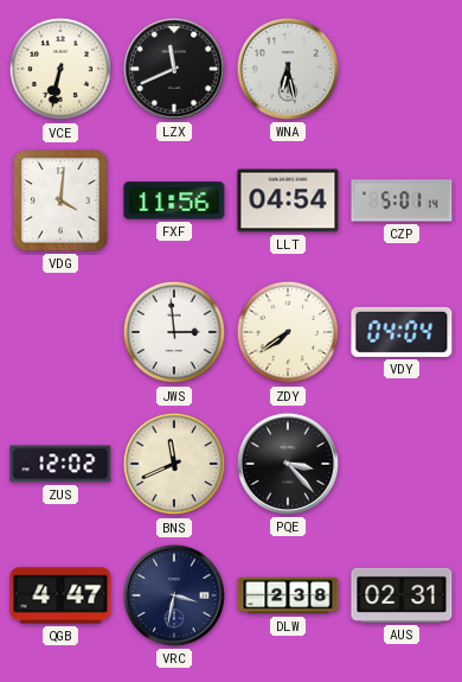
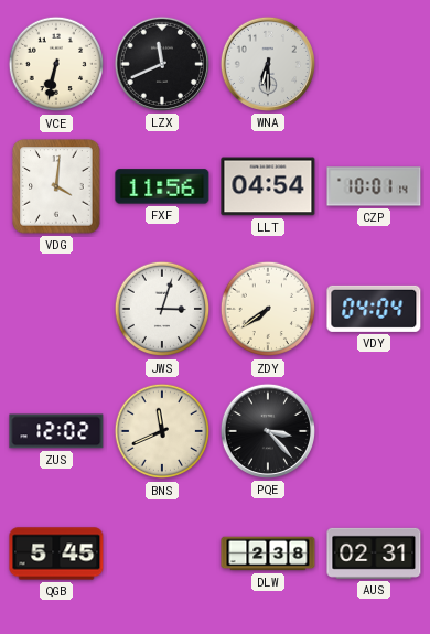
WNA: 6:28 -> 6:30 (268, 64)
CZP: 5:01 -> 10:01 (374, 186)
JWS: 2:59 -> 3:03 (162, 309)
QGB: 4:47 -> 5:45 (56, 554)
VRC: 3:32 -> none (174, 595)
